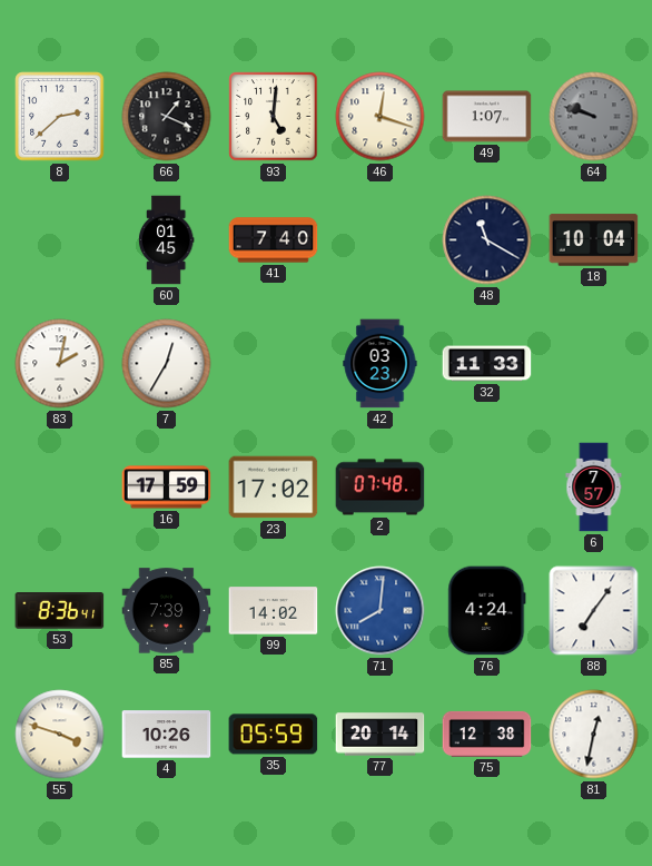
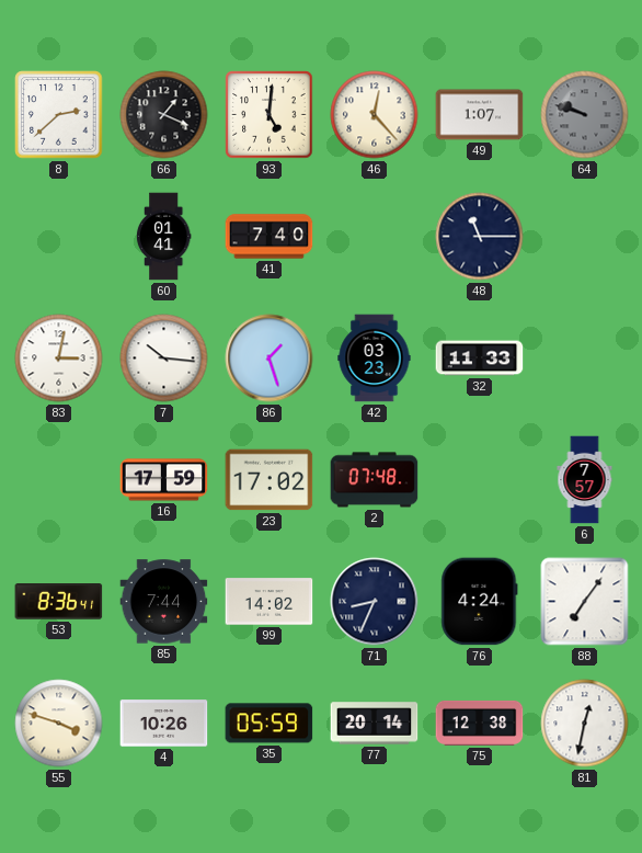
46: 12:18 -> 12:23 (375, 115)
60: 01:45 -> 01:41 (163, 237)
48: 11:20 -> 11:15 (480, 237)
18: 10:04 -> none (594, 240)
83: 2:02 -> 3:02 (59, 359)
7: 12:35 -> 10:16 (164, 359)
86: none -> 1:27 (270, 359)
85: 7:39 -> 7:44 (164, 602)
71: 8:01 -> 8:34 (375, 602)
71 dial: blue -> navy (375, 602)
